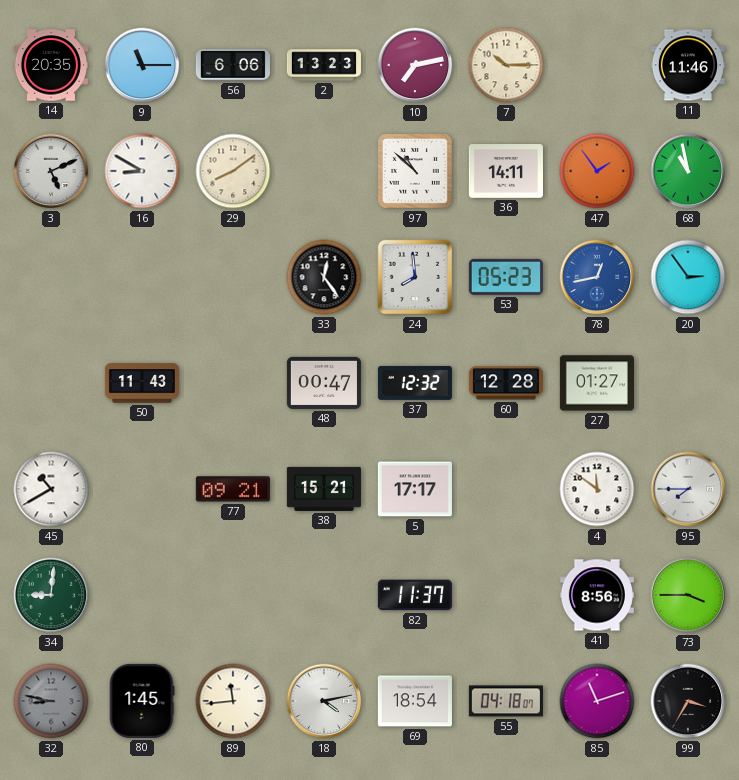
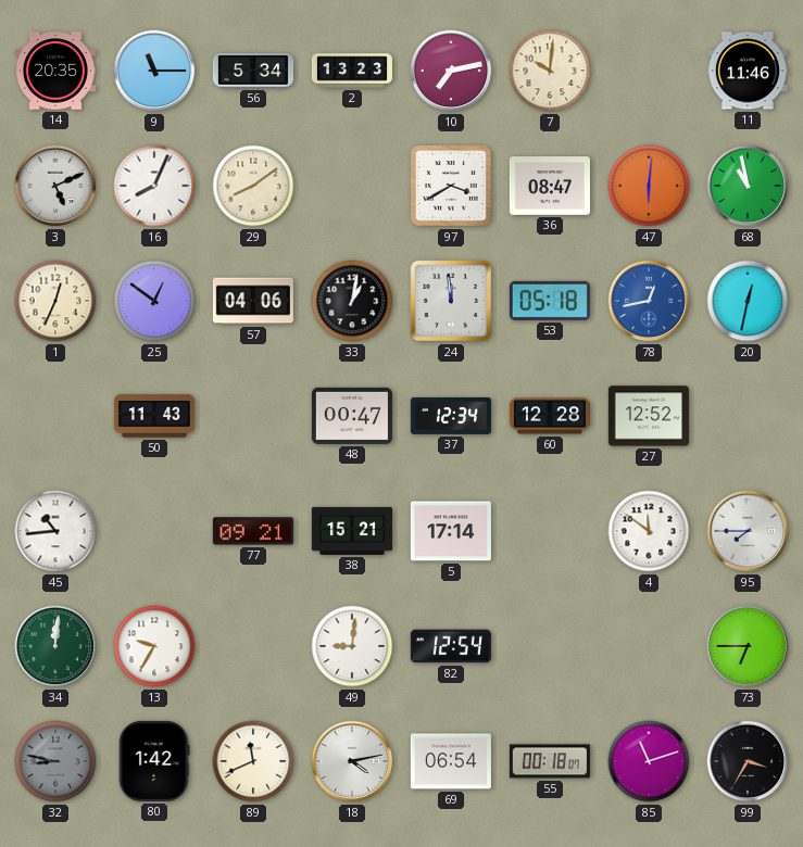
56: 6:06 -> 5:34 (253, 71)
7: 10:15 -> 10:01 (550, 71)
16: 8:50 -> 8:04 (154, 186)
97: 10:52 -> 3:40 (452, 187)
36: 14:11 -> 08:47 (550, 186)
47: 1:54 -> 6:01 (649, 186)
1: none -> 12:34 (55, 301)
25: none -> 12:51 (154, 301)
57: none -> 04:06 (253, 301)
33: 12:24 -> 1:02 (352, 301)
24: 7:59 -> 11:59 (451, 301)
53: 05:23 -> 05:18 (550, 301)
20: 2:54 -> 12:32 (748, 301)
37: 12:32 -> 12:34 (451, 416)
27: 01:27 -> 12:52 (649, 416)
45: 10:40 -> 10:44 (55, 531)
5: 17:17 -> 17:14 (451, 531)
34: 9:01 -> 12:01 (55, 646)
13: none -> 9:35 (154, 646)
49: none -> 9:01 (352, 646)
82: 11:37 -> 12:54 (451, 646)
41: 8:56 -> none (597, 595)
73: 3:45 -> 6:45 (748, 646)
80: 1:45 -> 1:42 (154, 761)
89: 11:44 -> 11:41 (253, 761)
69: 18:54 -> 06:54 (451, 761)
55: 04:18 -> 00:18 (550, 761)
